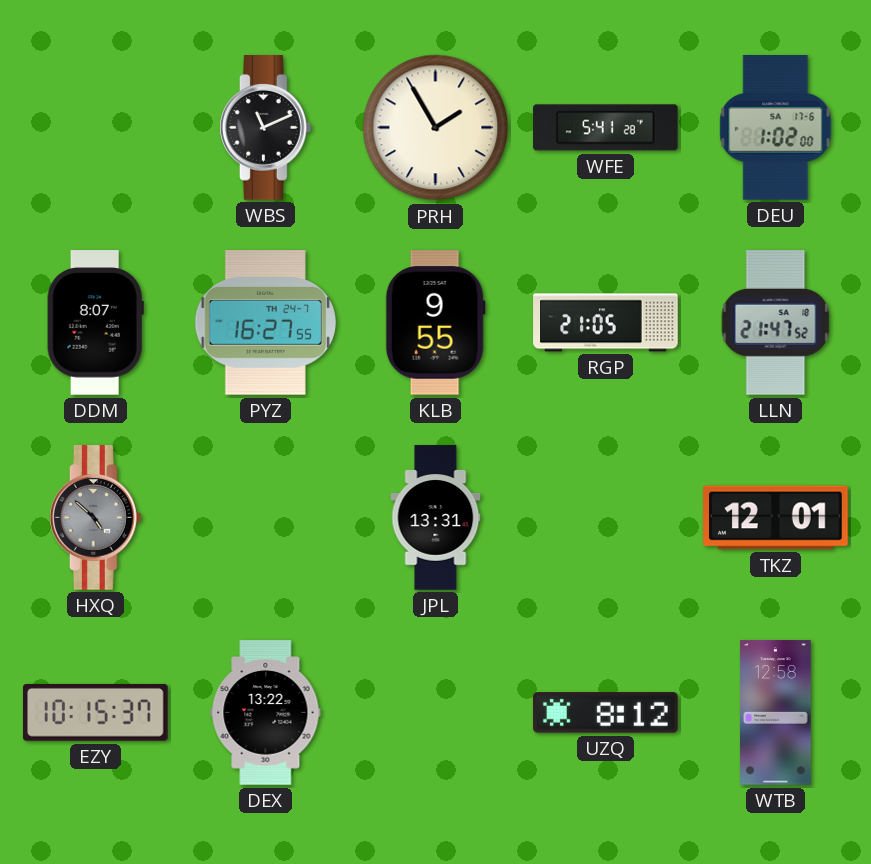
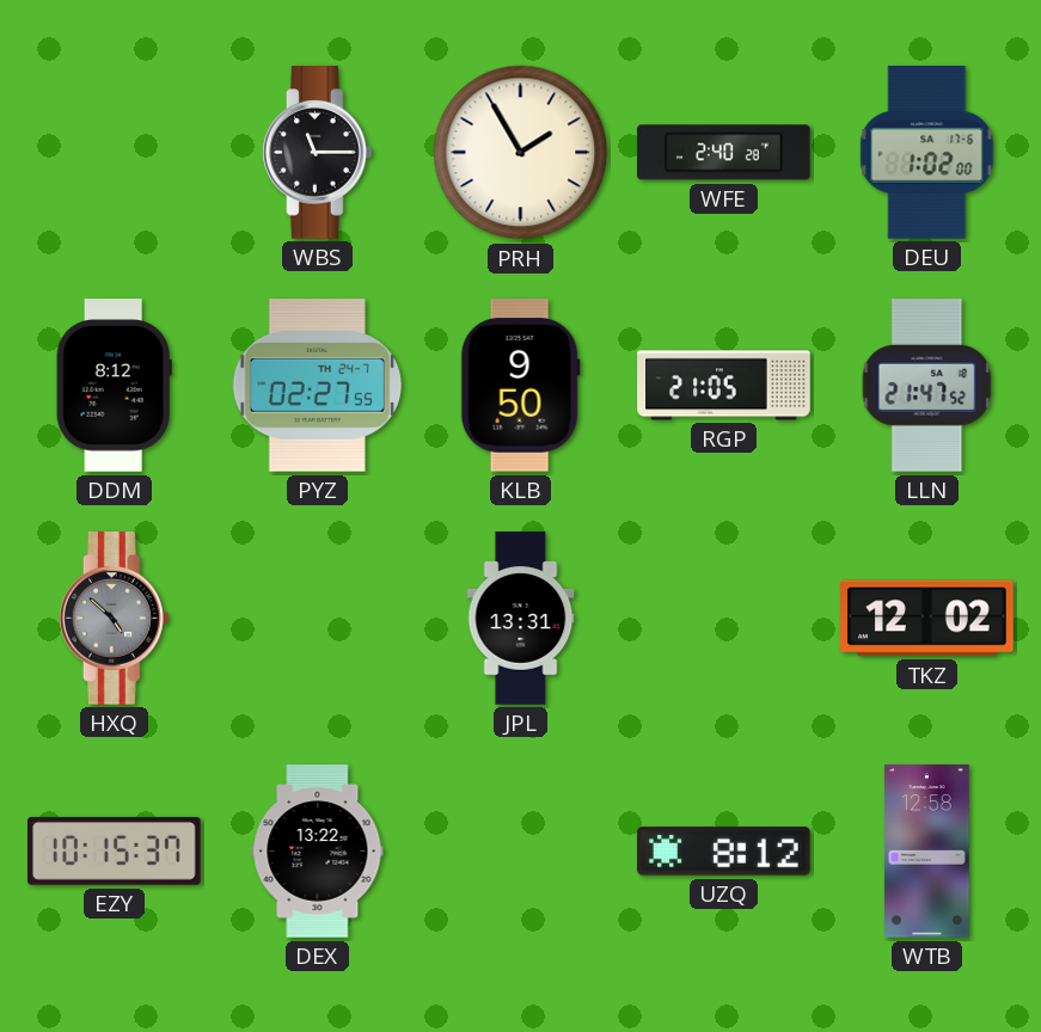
WBS: 11:11 -> 11:15 (318, 153)
WFE: 5:41 -> 2:40 (724, 153)
DDM: 8:07 -> 8:12 (114, 386)
PYZ: 16:27 -> 02:27 (317, 386)
KLB: 9:55 -> 9:50 (520, 386)
TKZ: 12:01 -> 12:02 (927, 619)
